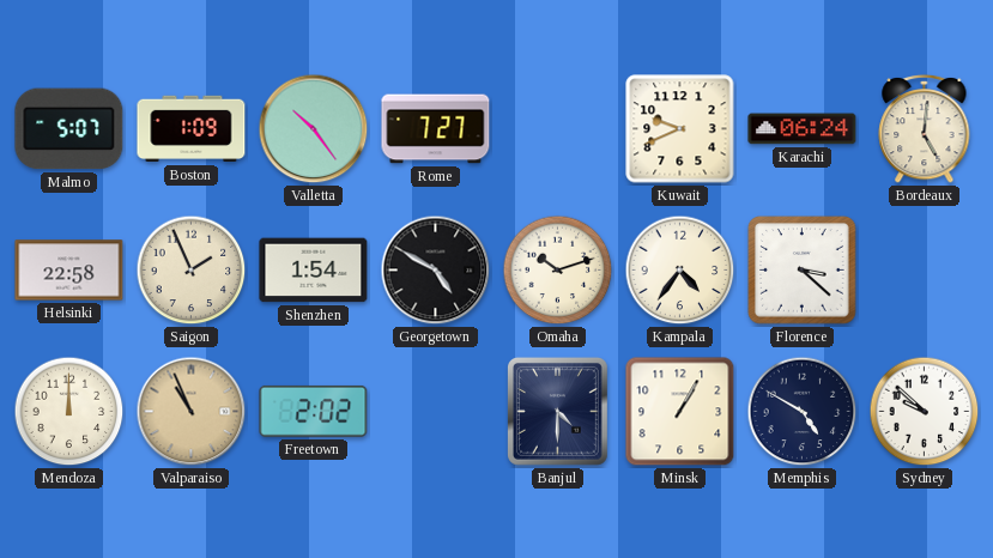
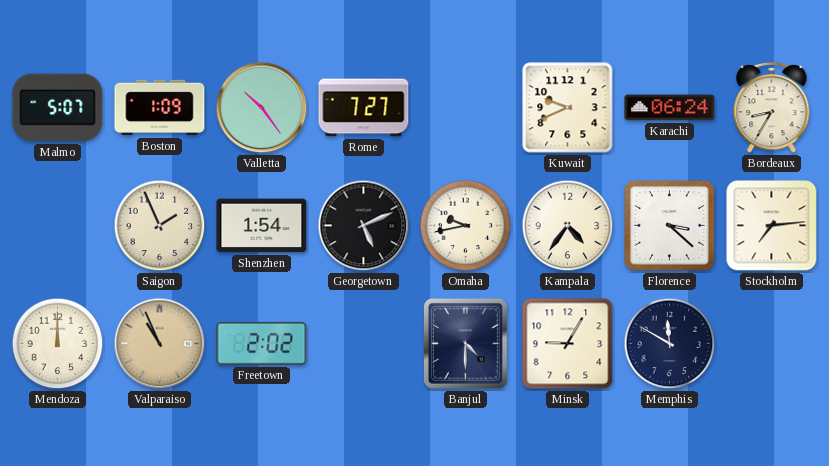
Bordeaux: 5:01 -> 8:35 (772, 107)
Helsinki: 22:58 -> none (69, 271)
Georgetown: 4:50 -> 5:11 (364, 226)
Omaha: 10:12 -> 9:43 (466, 226)
Stockholm: none -> 7:14 (772, 226)
Minsk: 1:05 -> 9:05 (568, 344)
Memphis: 4:50 -> 11:50 (670, 344)
Sydney: 9:52 -> none (925, 412)
